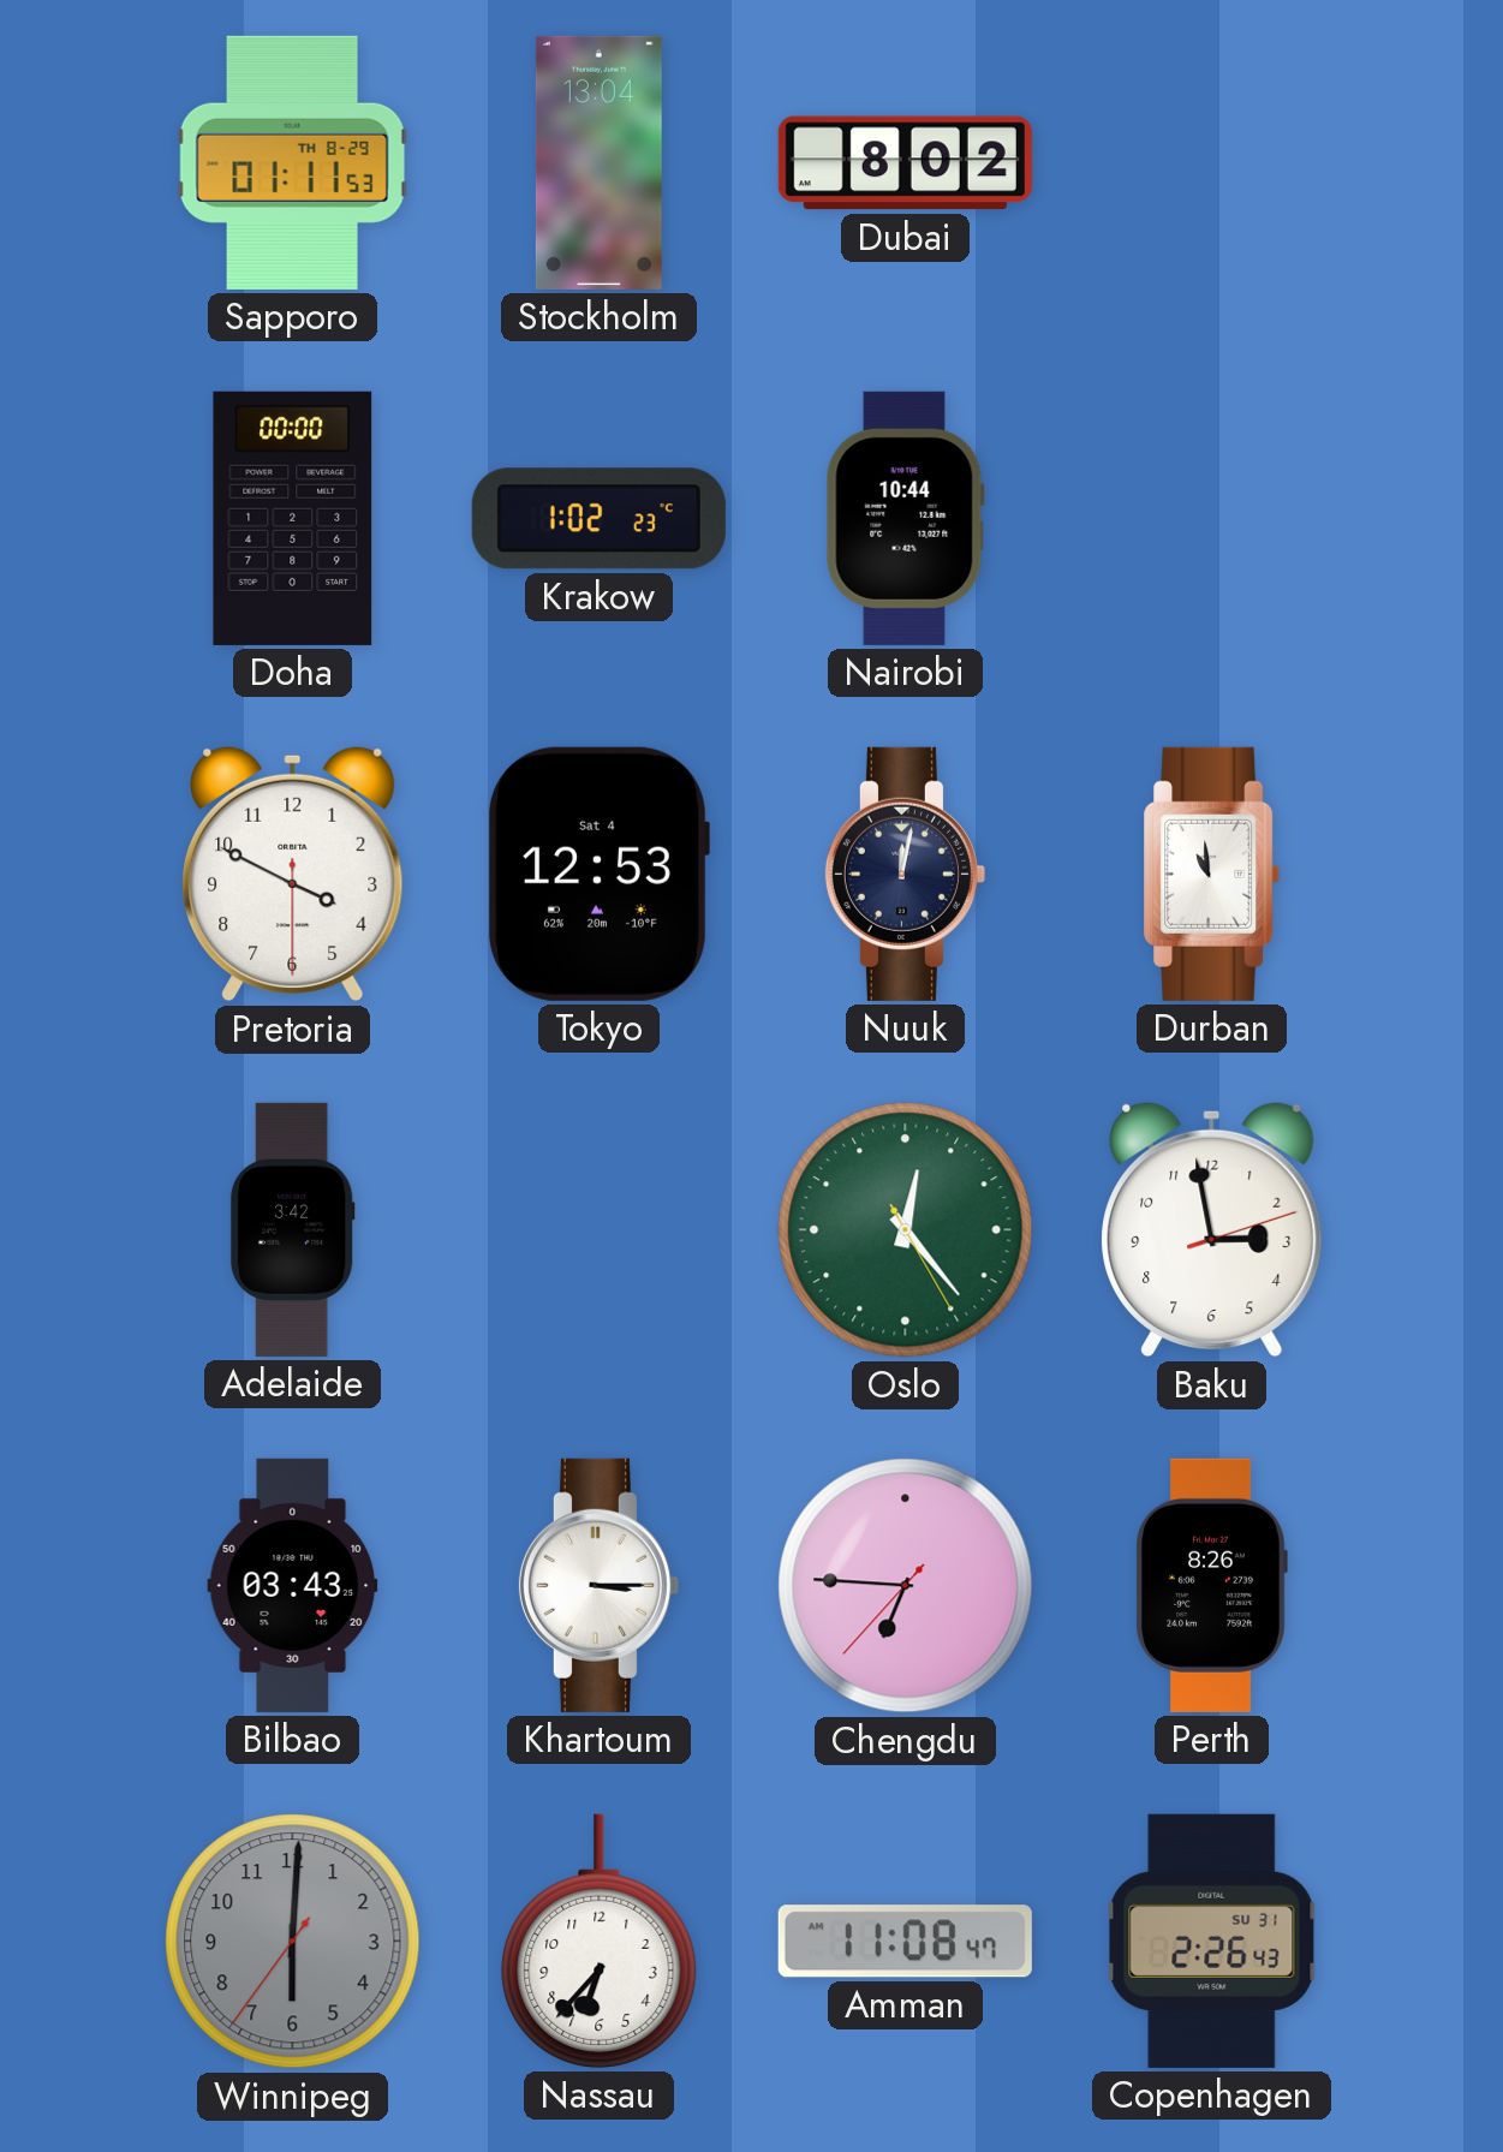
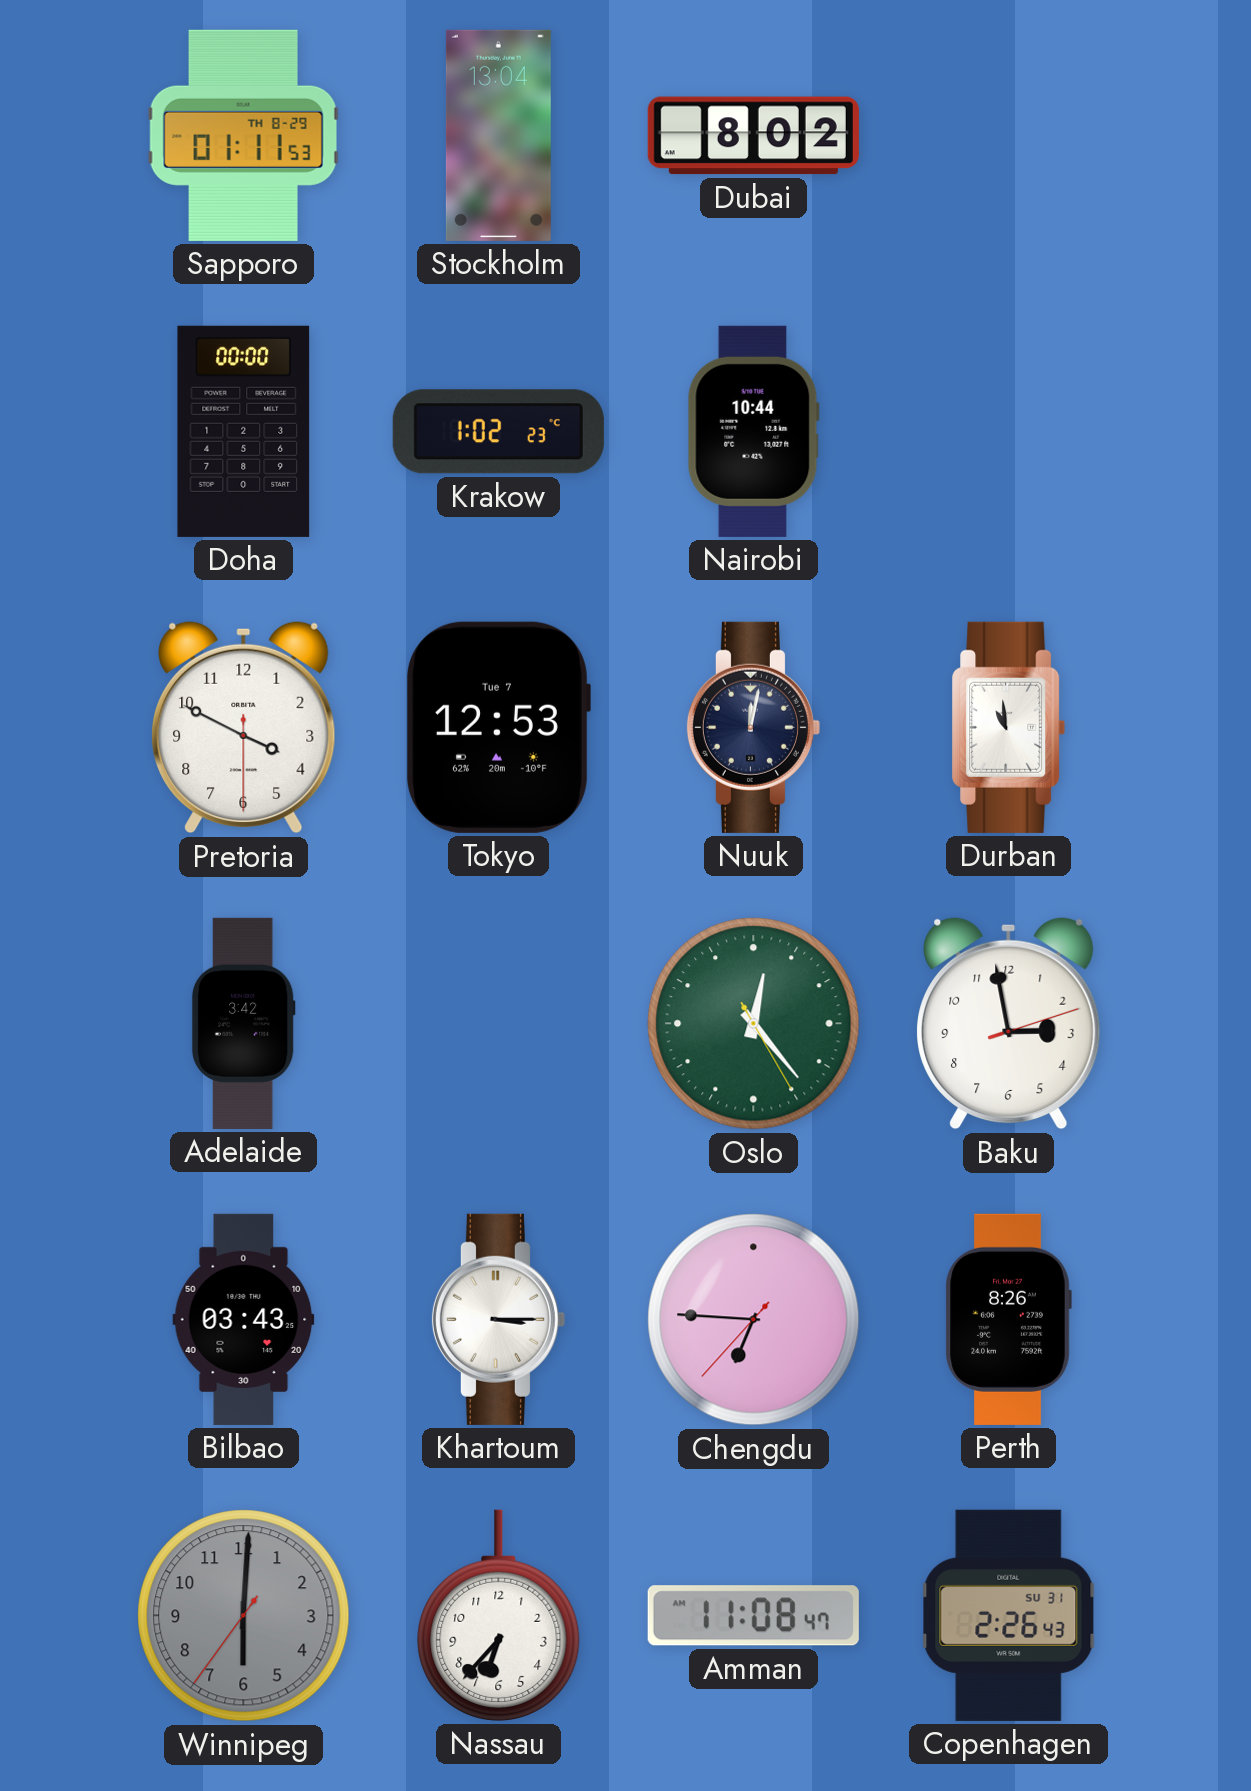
Tokyo date: Sat 4 -> Tue 7 (499, 727)
